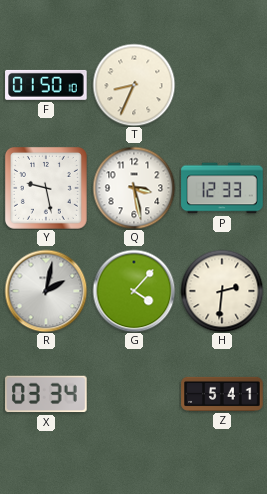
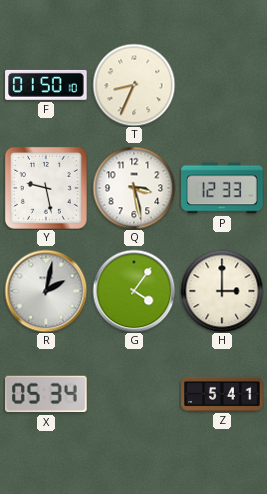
G: 4:07 -> 4:06 (134, 291)
H: 2:31 -> 3:00 (222, 291)
X: 03:34 -> 05:34 (46, 394)
